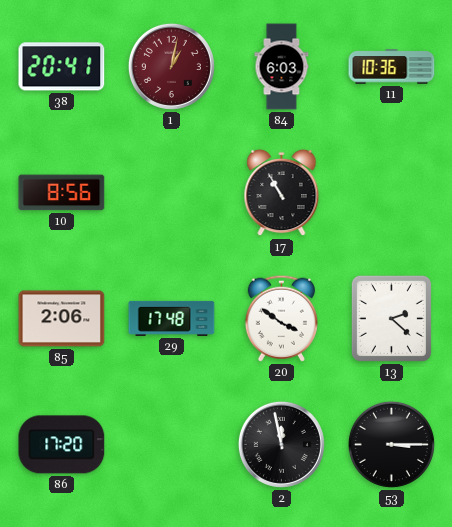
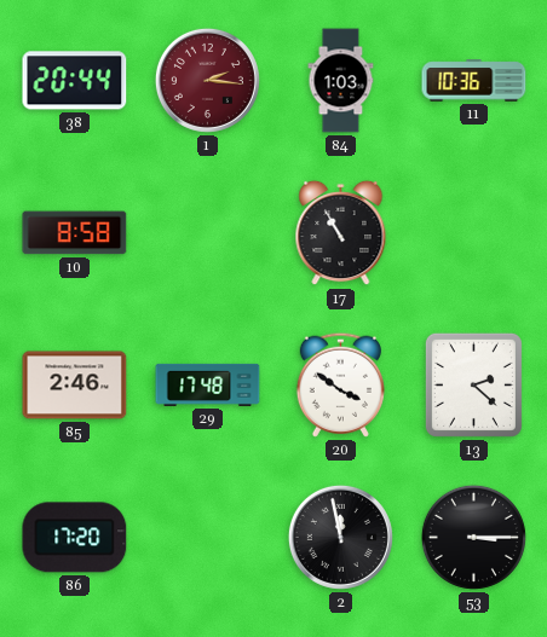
38: 20:41 -> 20:44 (75, 81)
1: 1:02 -> 2:16 (207, 80)
84: 6:03 -> 1:03 (341, 81)
10: 8:56 -> 8:58 (75, 233)
85: 2:06 -> 2:46 (75, 386)
